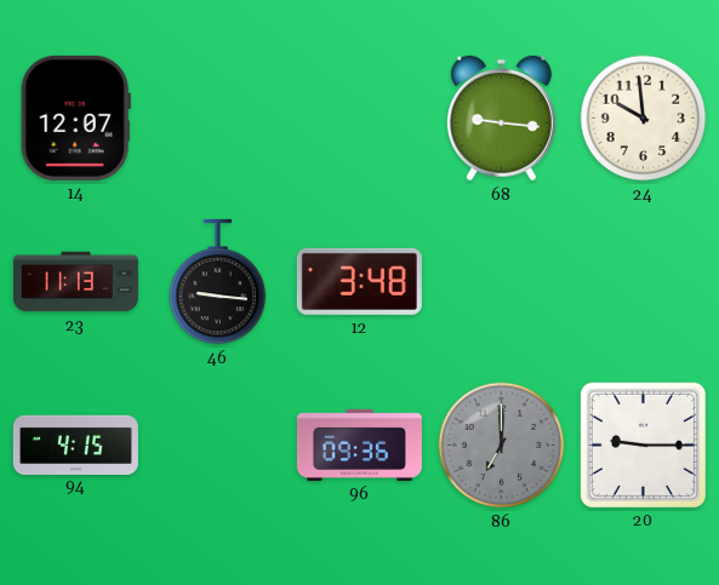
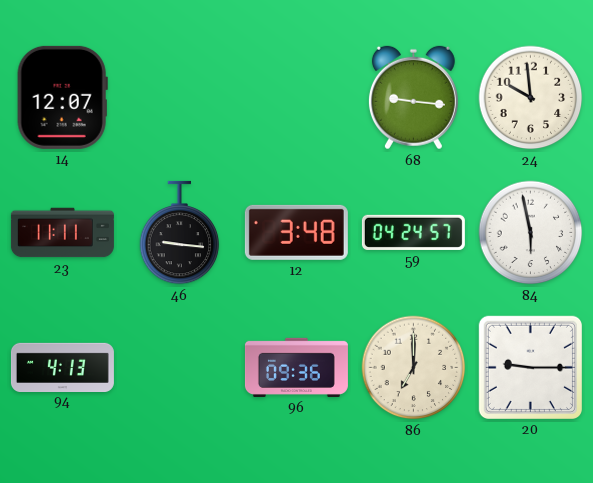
23: 11:13 -> 11:11 (62, 233)
59: none -> 04:24 (413, 232)
84: none -> 5:58 (531, 233)
94: 4:15 -> 4:13 (62, 367)
86 dial: grey -> cream (414, 368)
